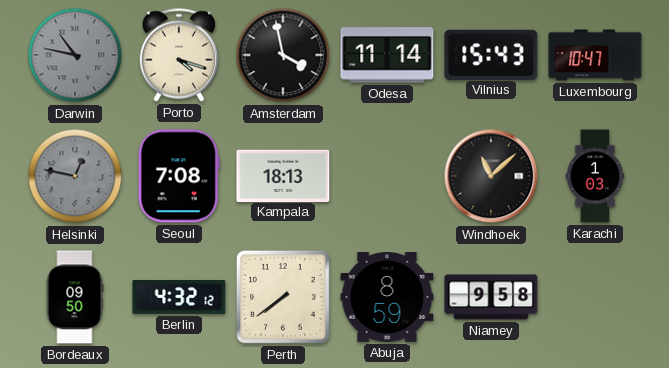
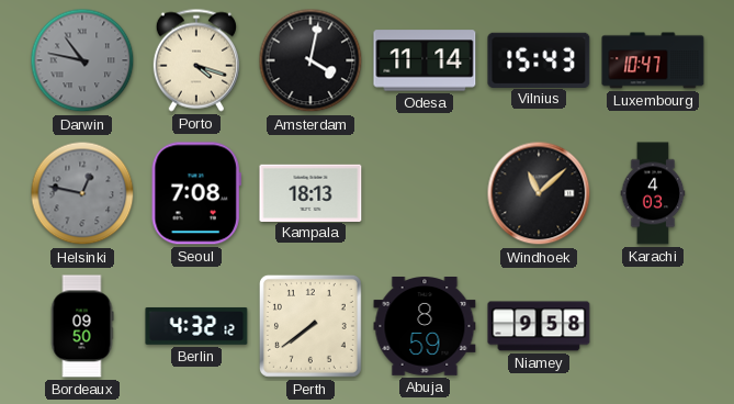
Amsterdam: 3:58 -> 4:02 (310, 60)
Karachi: 1:03 -> 4:03 (653, 193)
